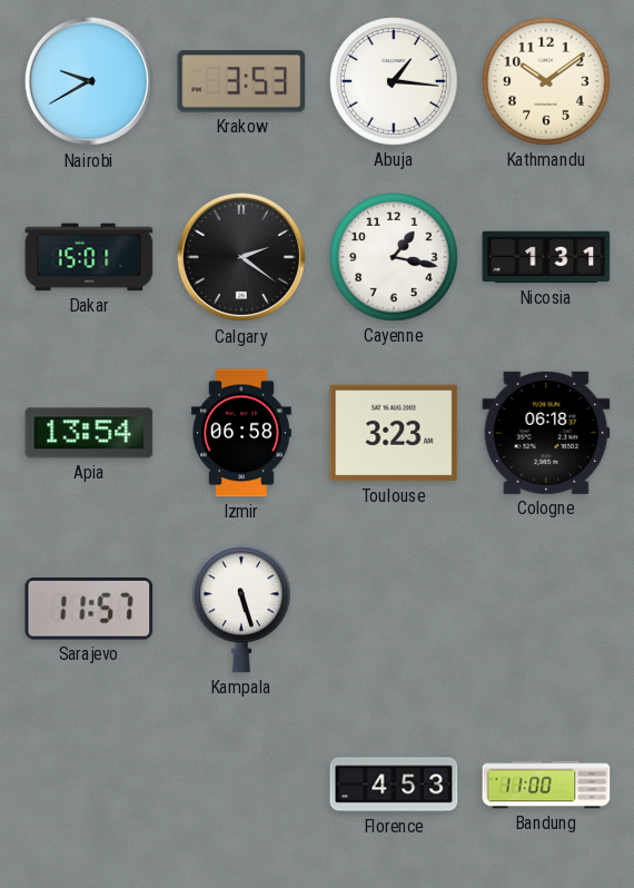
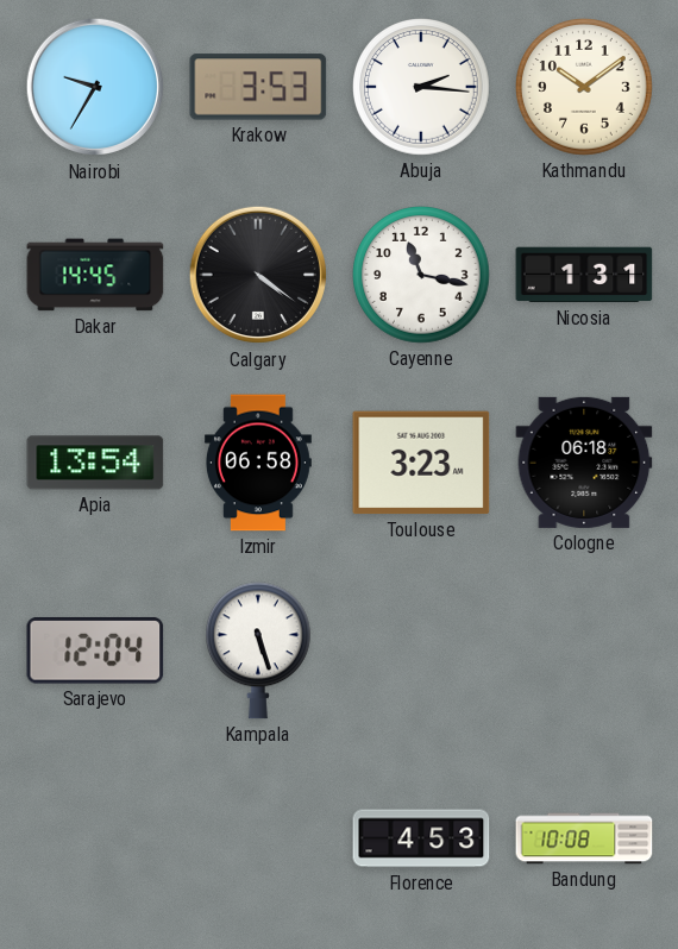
Nairobi: 9:40 -> 9:35 (95, 87)
Abuja: 1:16 -> 2:16 (421, 87)
Dakar: 15:01 -> 14:45 (95, 275)
Calgary: 2:21 -> 4:21 (258, 275)
Cayenne: 1:17 -> 11:17 (421, 275)
Sarajevo: 11:57 -> 12:04 (95, 651)
Bandung: 11:00 -> 10:08 (584, 838)
